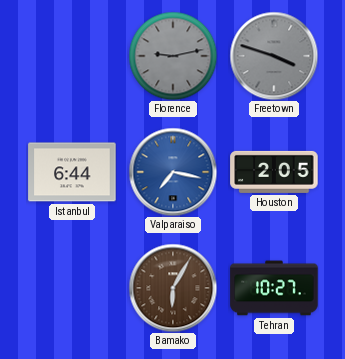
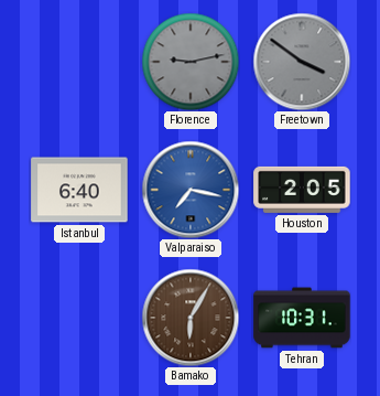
Freetown: 3:48 -> 3:51 (302, 62)
Istanbul: 6:44 -> 6:40 (79, 190)
Tehran: 10:27 -> 10:31 (302, 318)
